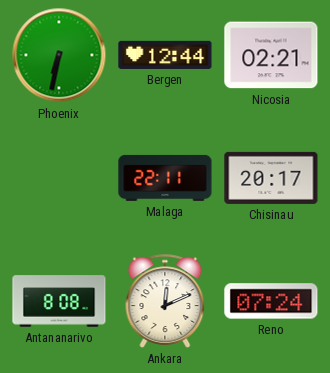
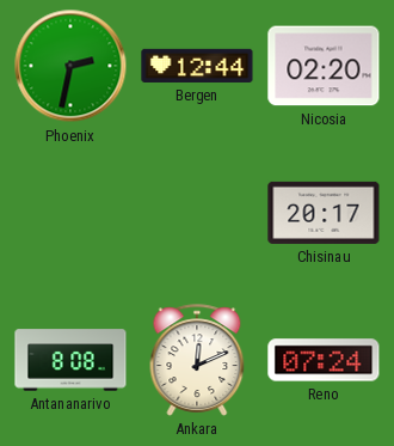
Phoenix: 6:32 -> 2:32 (70, 66)
Nicosia: 02:21 -> 02:20 (324, 66)
Malaga: 22:11 -> none (165, 178)
